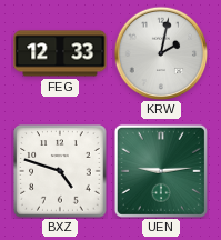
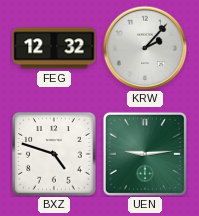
FEG: 12:33 -> 12:32 (54, 48)
KRW: 2:02 -> 2:07 (145, 48)
